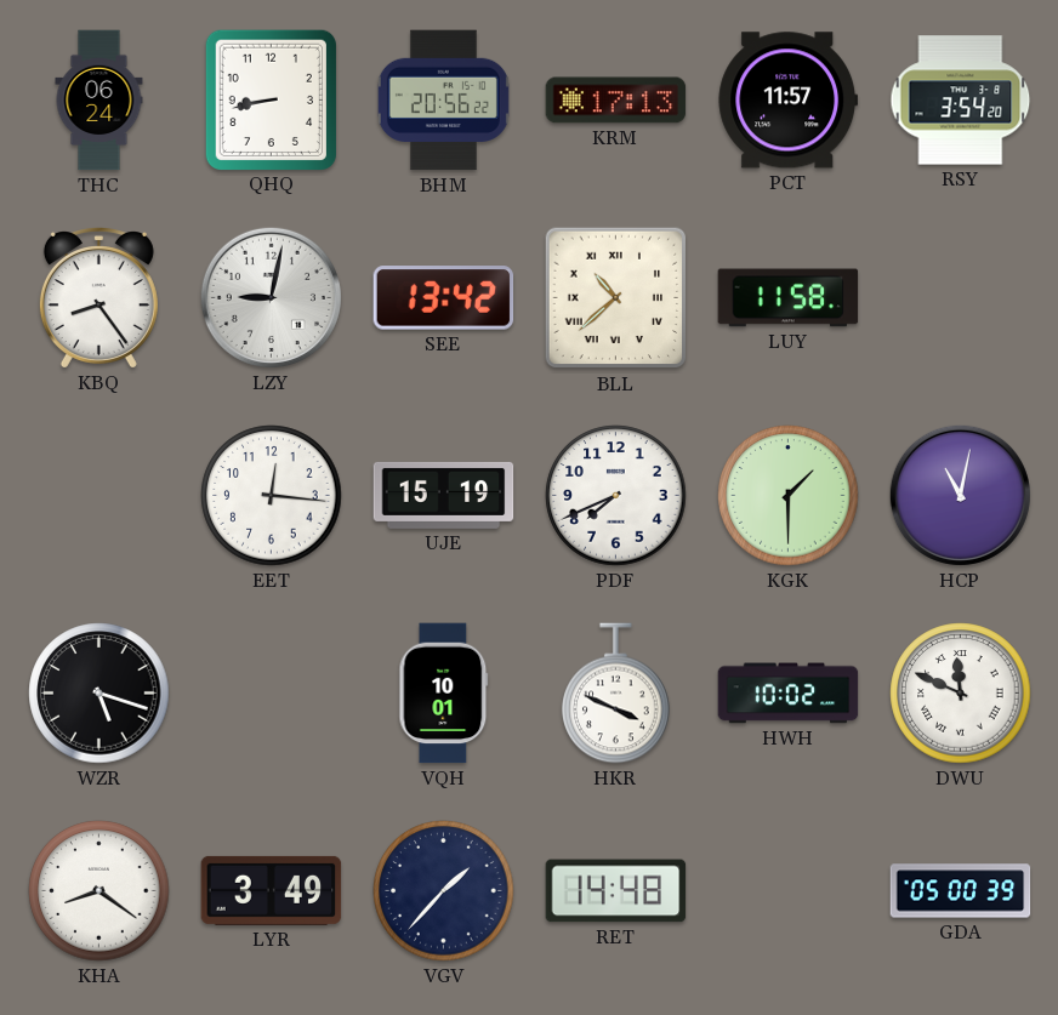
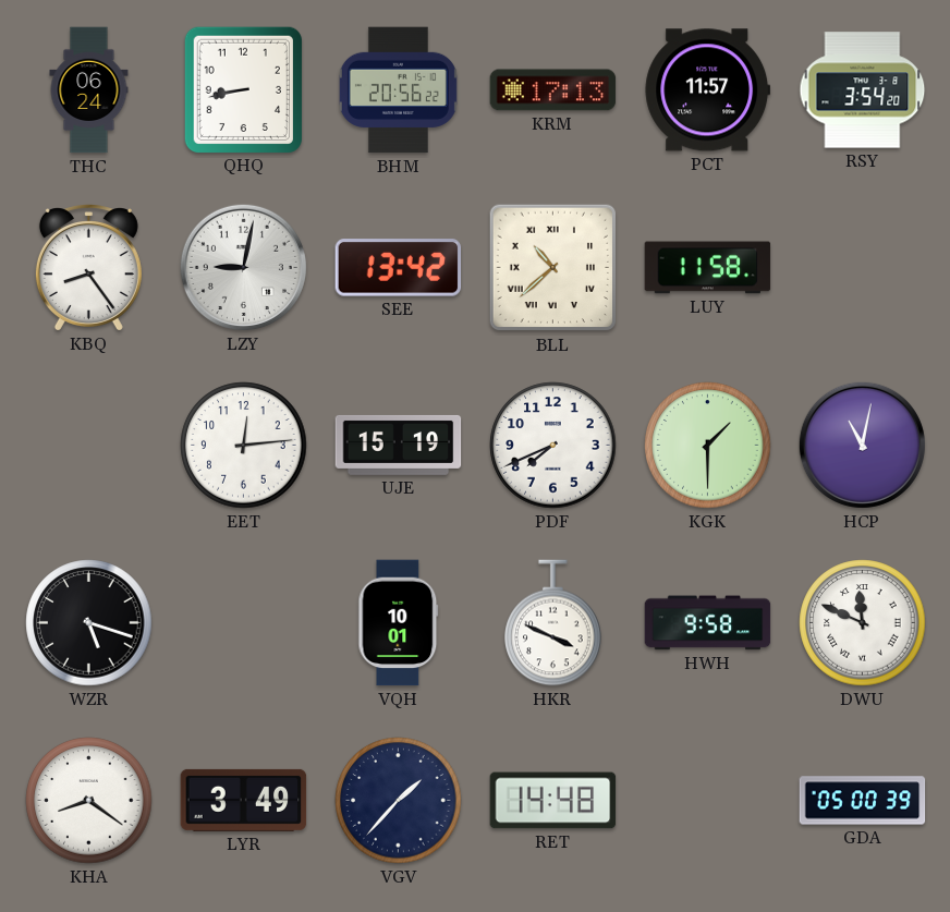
EET: 12:16 -> 12:14 (244, 446)
HWH: 10:02 -> 9:58 (708, 623)
